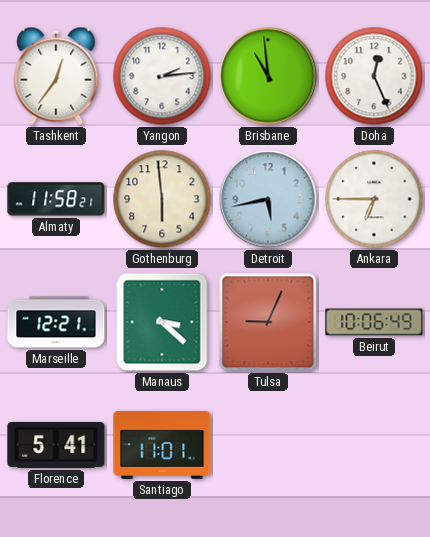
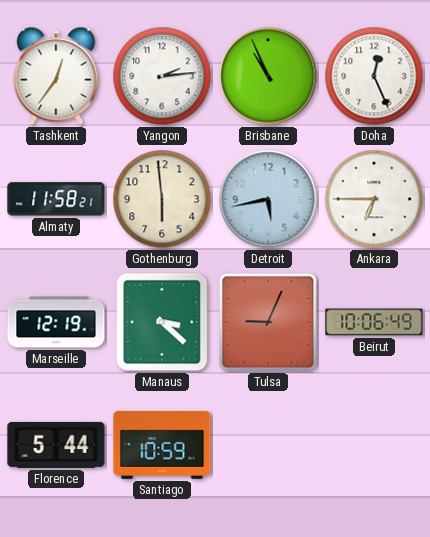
Brisbane: 10:59 -> 10:56 (268, 76)
Marseille: 12:21 -> 12:19 (56, 322)
Florence: 5:41 -> 5:44 (56, 445)
Santiago: 11:01 -> 10:59 (162, 445)
